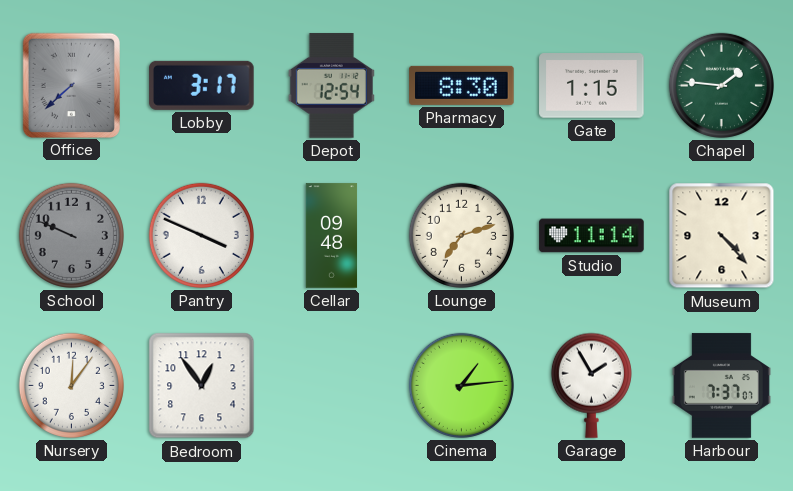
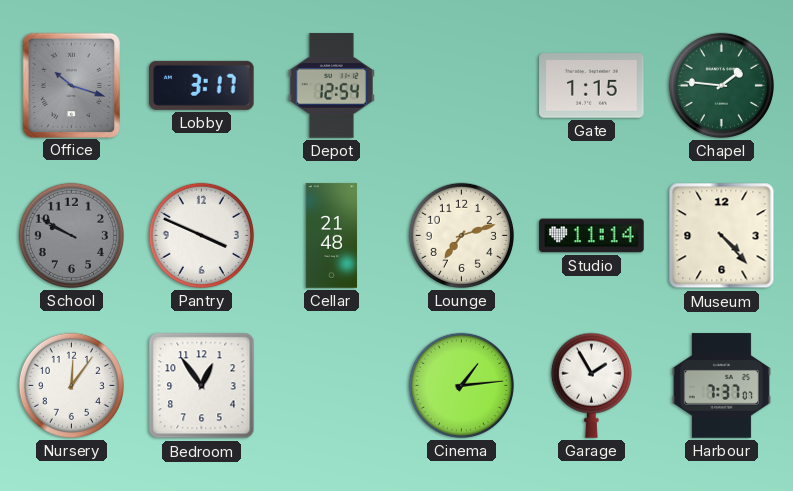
Office: 7:38 -> 10:18 (71, 85)
Pharmacy: 8:30 -> none (462, 85)
School: 9:49 -> 9:50 (71, 235)
Cellar: 09:48 -> 21:48 (332, 236)
